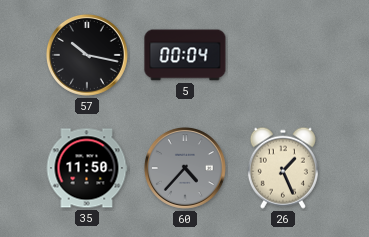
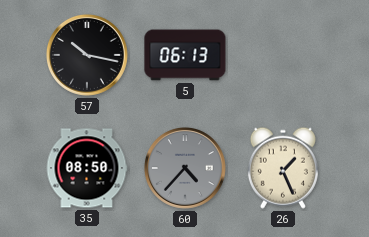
5: 00:04 -> 06:13 (185, 55)
35: 11:50 -> 08:50 (87, 168)
